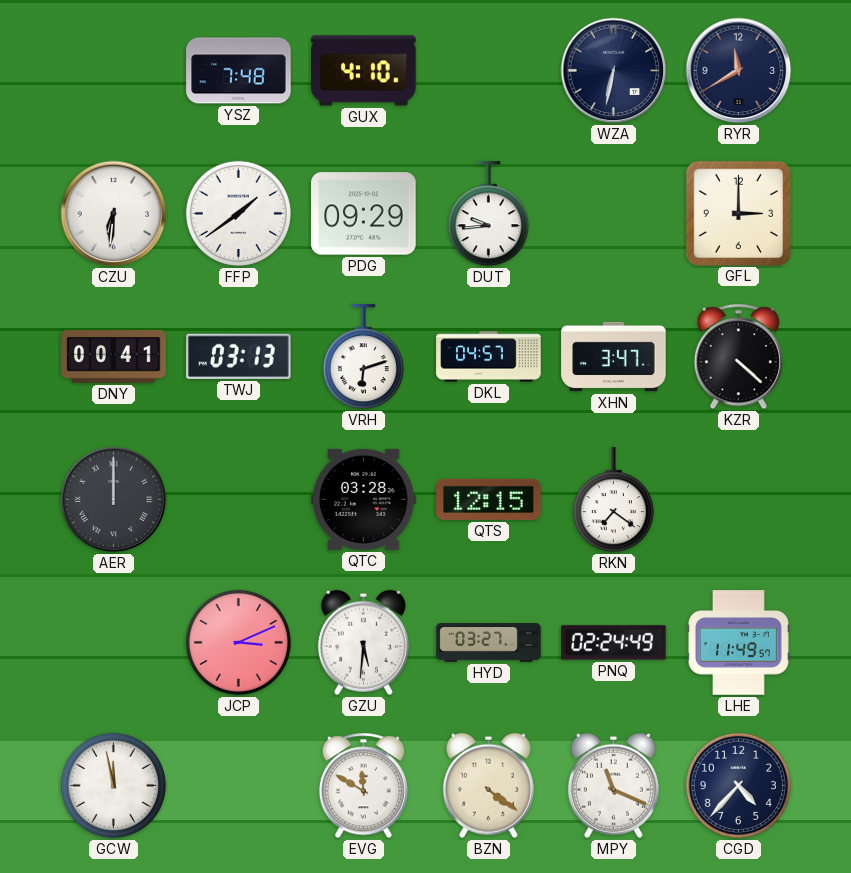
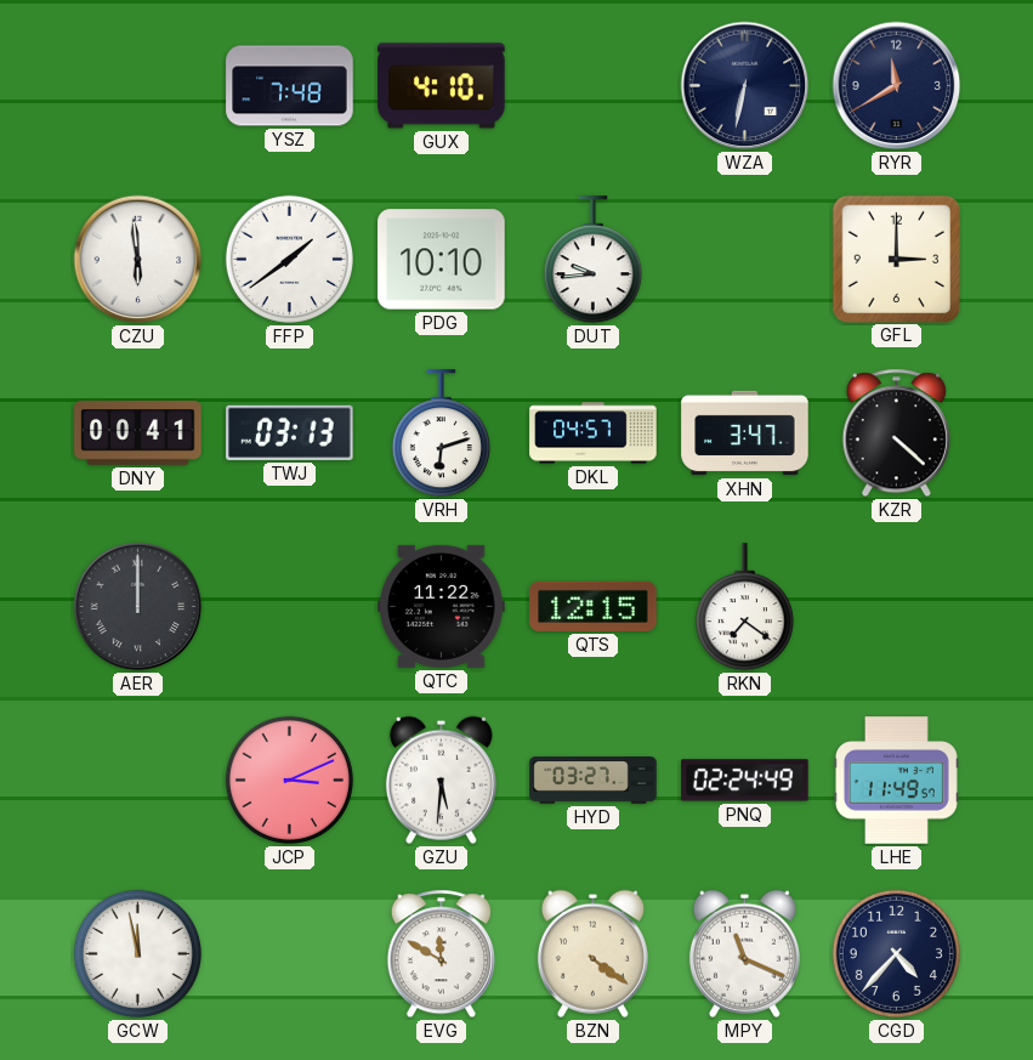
CZU: 6:31 -> 5:59 (138, 260)
PDG: 09:29 -> 10:10 (442, 260)
QTC: 03:28 -> 11:22 (442, 606)
